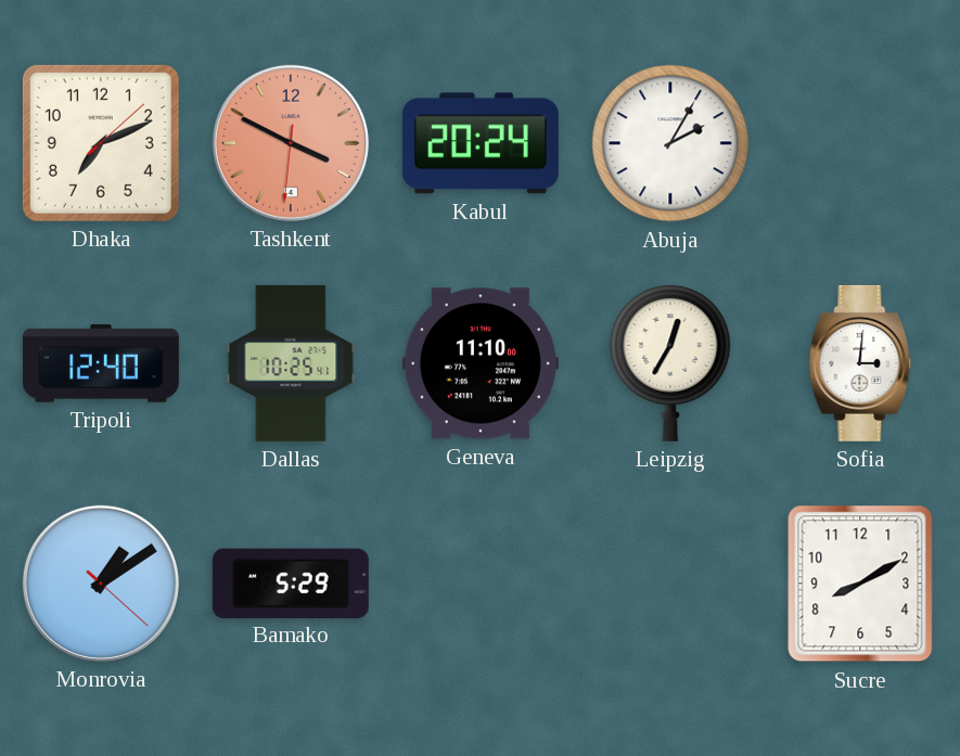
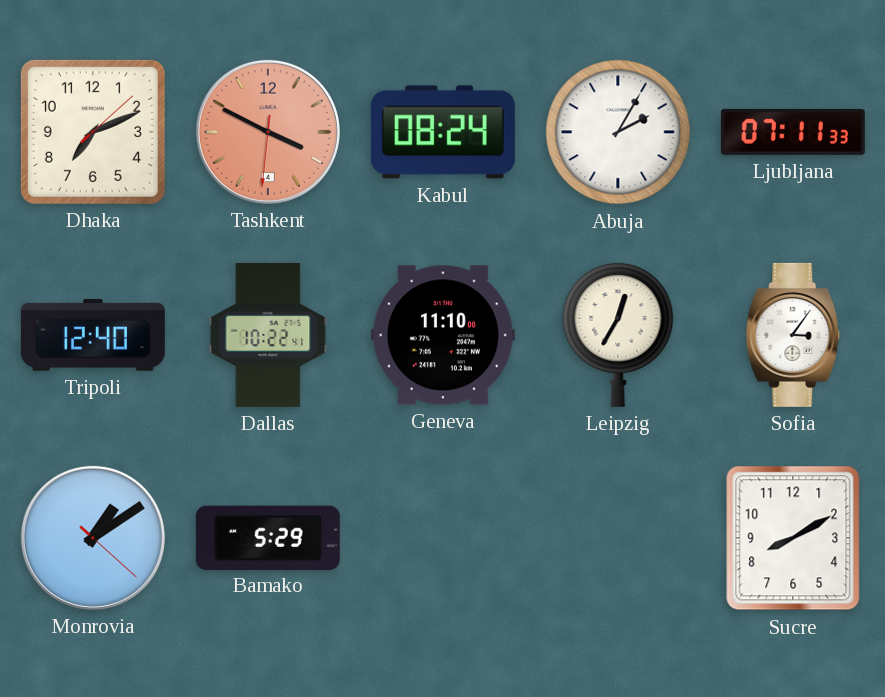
Kabul: 20:24 -> 08:24 (443, 132)
Ljubljana: none -> 07:11 (793, 132)
Dallas: 10:25 -> 10:22 (268, 335)
Sofia: 3:01 -> 3:06 (793, 335)
